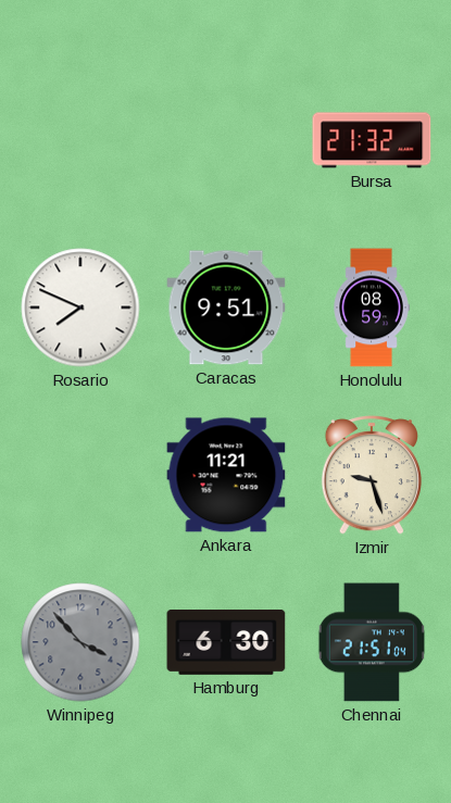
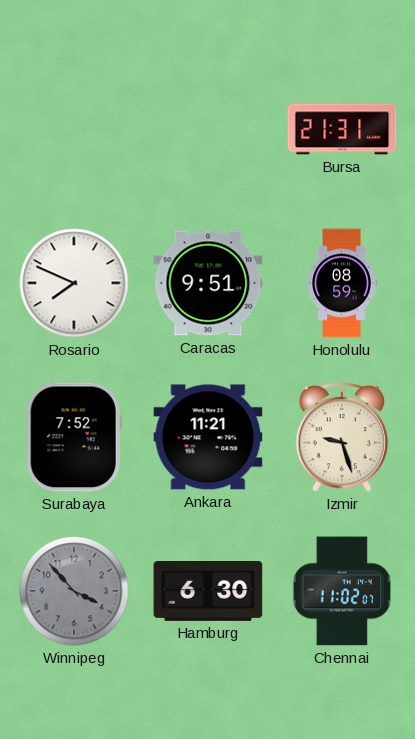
Bursa: 21:32 -> 21:31 (342, 129)
Surabaya: none -> 7:52 (74, 437)
Chennai: 21:51 -> 11:02 (342, 591)
